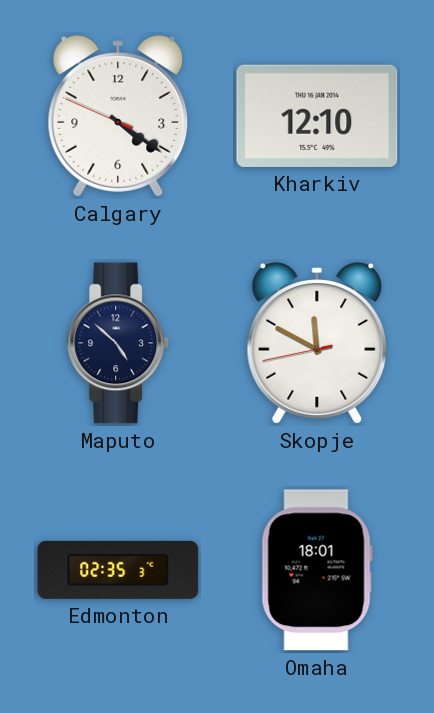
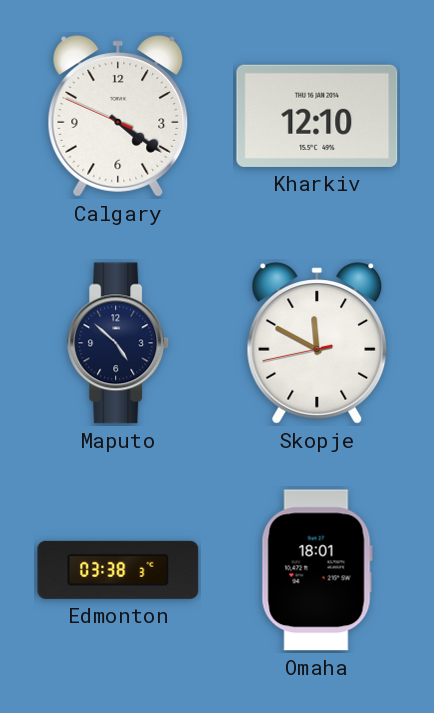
Edmonton: 02:35 -> 03:38 (118, 570)
